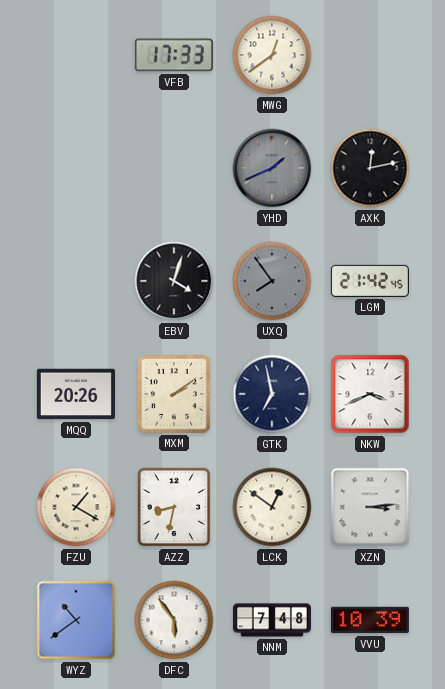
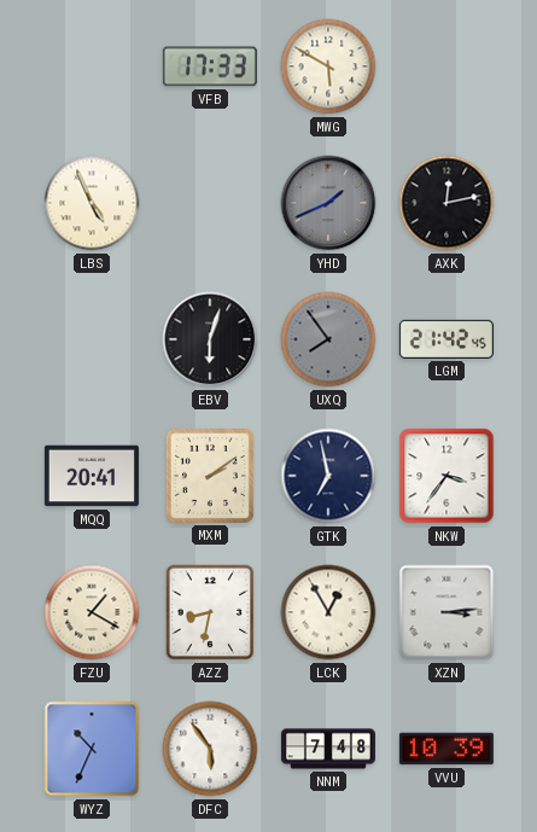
MWG: 12:39 -> 5:50 (328, 66)
LBS: none -> 4:56 (92, 203)
EBV: 4:03 -> 6:03 (210, 339)
MQQ: 20:26 -> 20:41 (92, 476)
NKW: 3:41 -> 3:36 (446, 476)
LCK: 12:51 -> 12:55 (328, 612)
WYZ: 10:39 -> 10:34 (92, 749)
